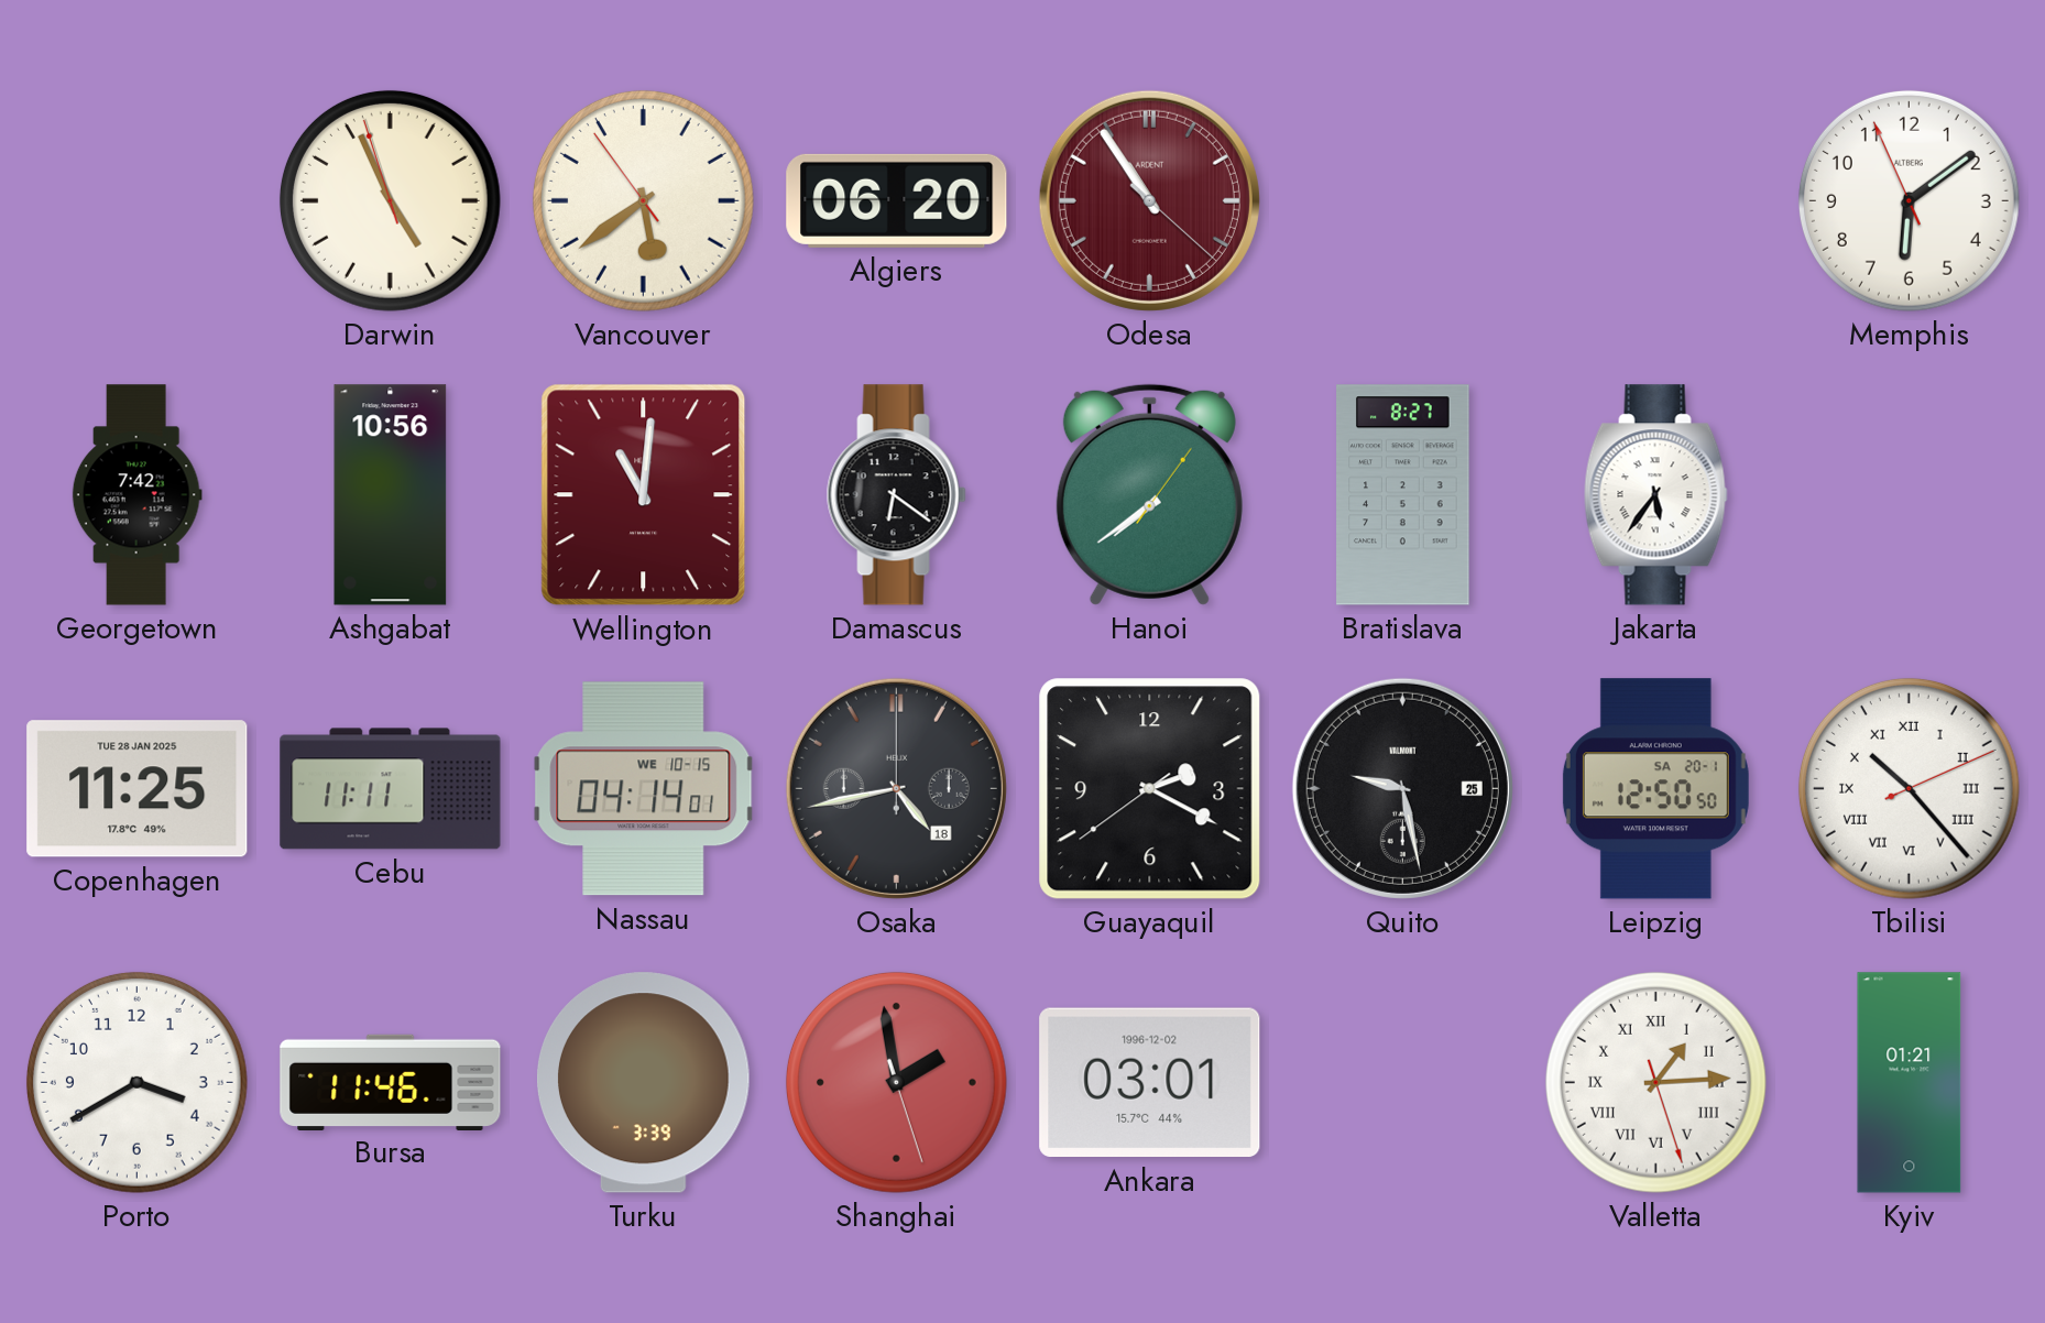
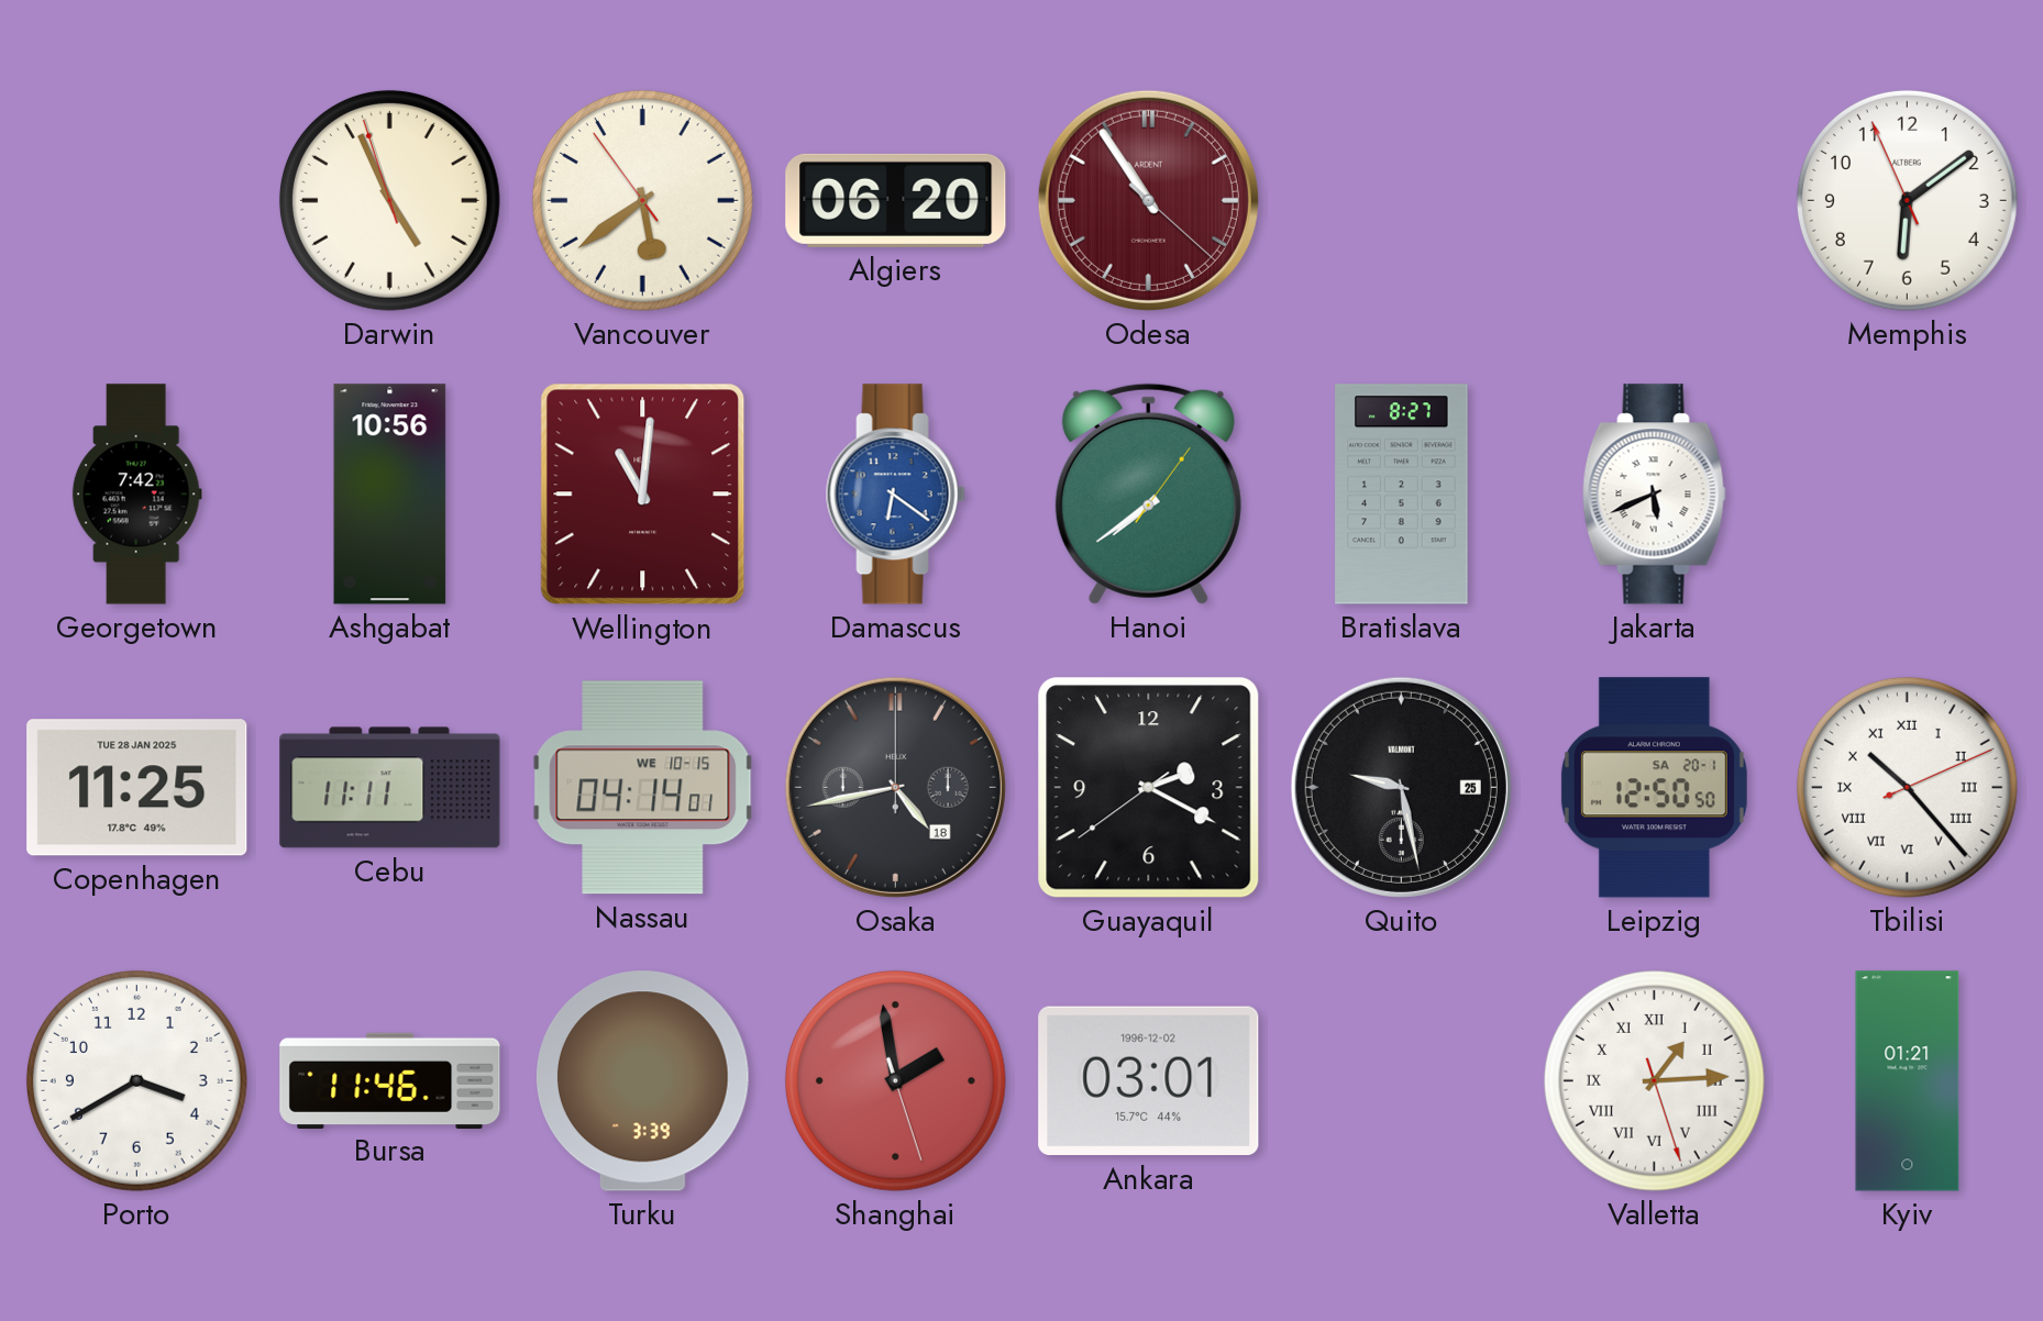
Damascus dial: black -> blue (895, 495)
Jakarta: 5:36 -> 5:41 (1654, 495)
